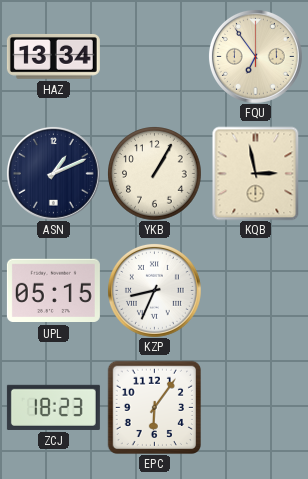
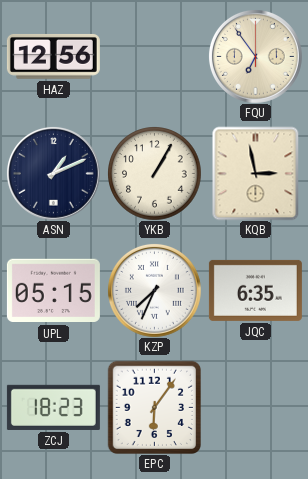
HAZ: 13:34 -> 12:56 (53, 56)
KZP: 8:34 -> 7:34 (154, 290)
JQC: none -> 6:35 (255, 290)
